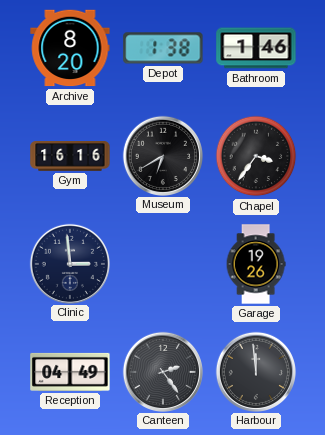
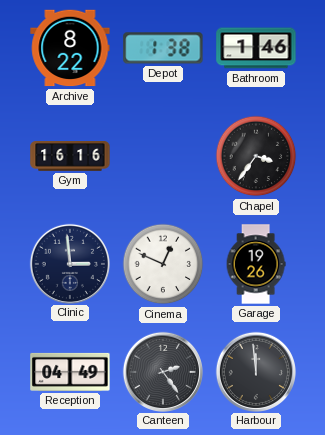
Archive: 8:20 -> 8:22 (70, 48)
Museum: 6:40 -> none (162, 155)
Cinema: none -> 12:49 (163, 264)
